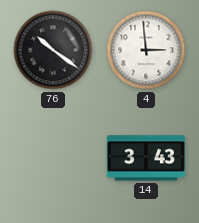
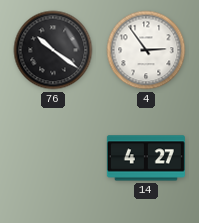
4: 2:59 -> 2:54 (146, 50)
14: 3:43 -> 4:27 (146, 158)
